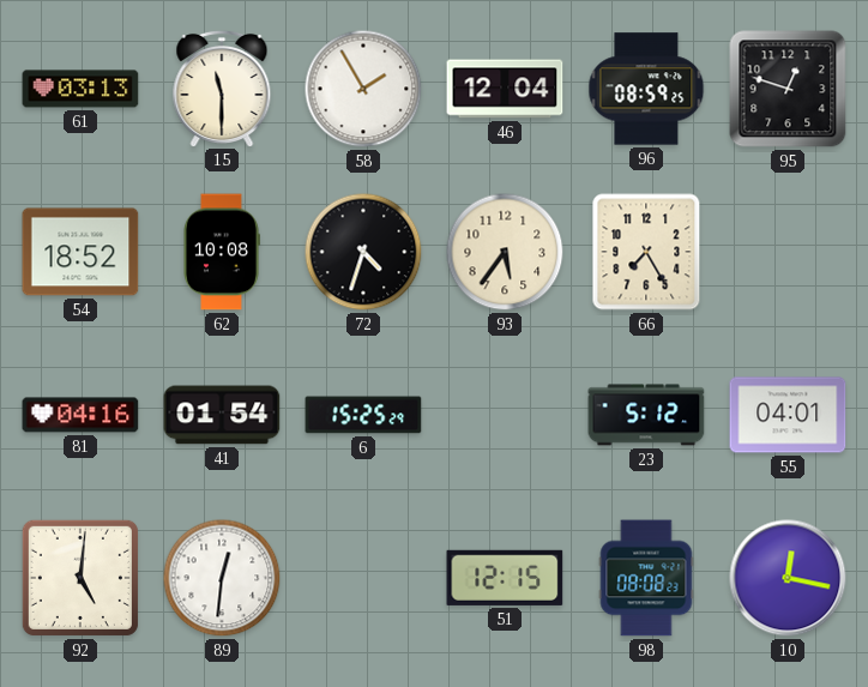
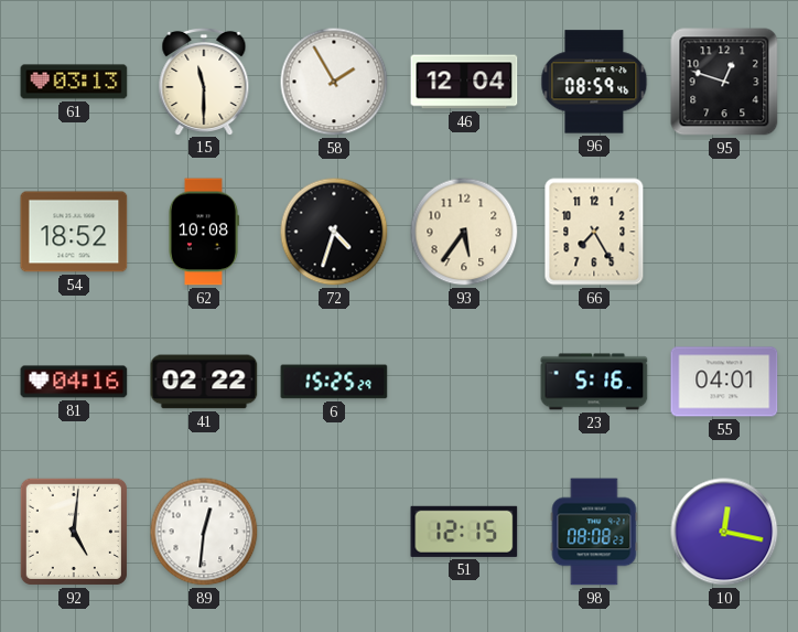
96: 08:59:25 -> 08:59:46 (594, 82)
41: 01:54 -> 02:22 (204, 382)
23: 5:12 -> 5:16 (594, 382)
